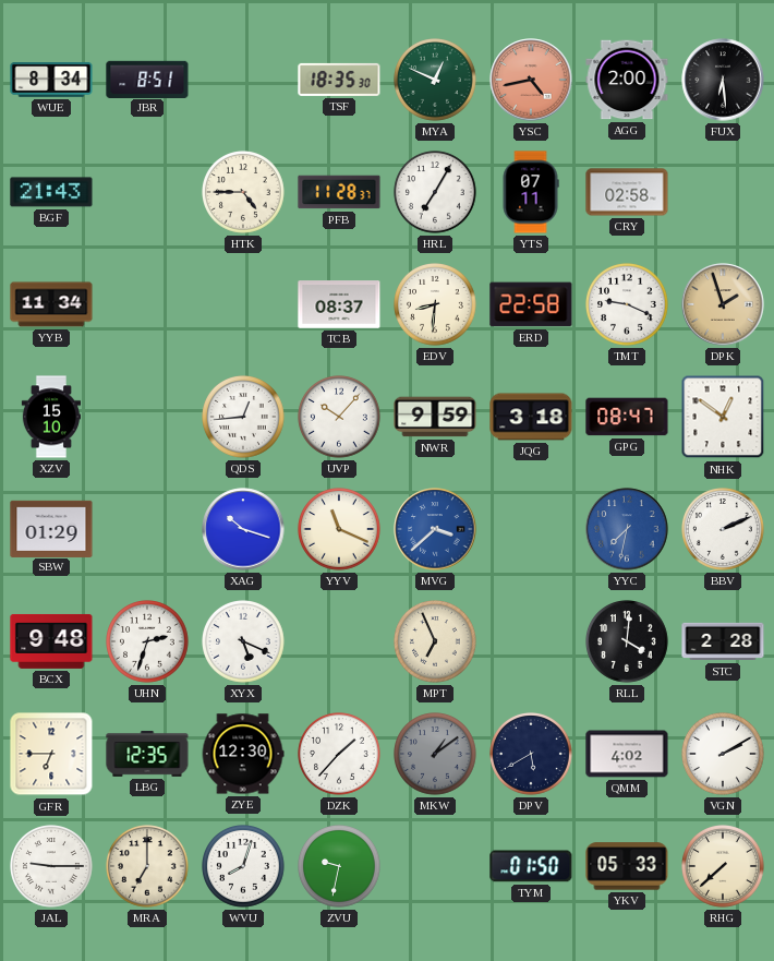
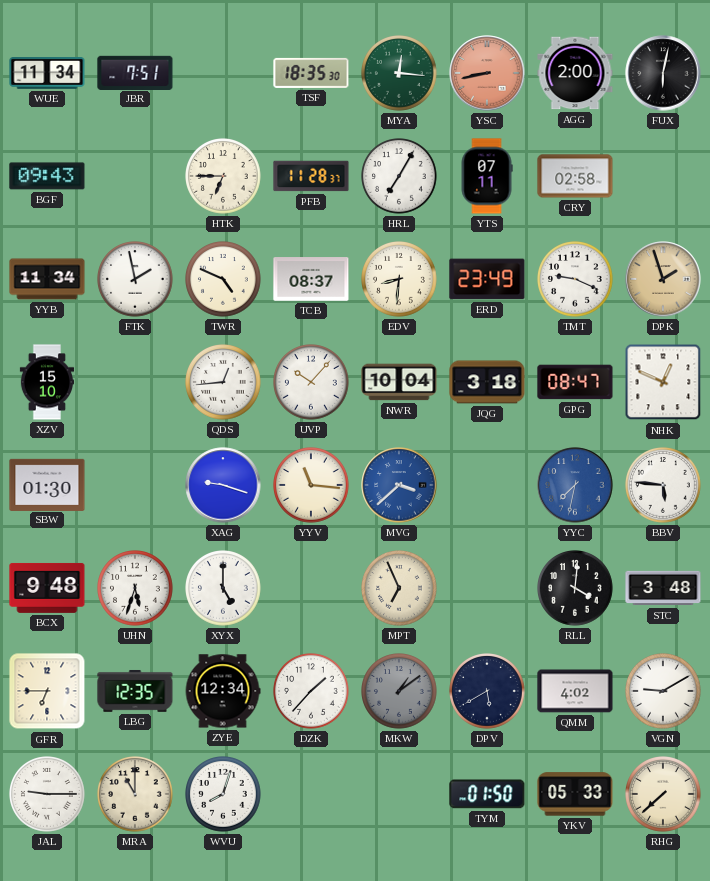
WUE: 8:34 -> 11:34 (47, 74)
JBR: 8:51 -> 7:51 (135, 72)
MYA: 12:49 -> 12:16 (400, 74)
YSC: 4:43 -> 8:43 (487, 73)
FUX: 6:29 -> 6:02 (663, 73)
BGF: 21:43 -> 09:43 (47, 176)
HTK: 4:45 -> 6:45 (224, 177)
FTK: none -> 1:58 (136, 280)
TWR: none -> 4:49 (224, 280)
ERD: 22:58 -> 23:49 (487, 279)
NWR: 9:59 -> 10:04 (399, 382)
NHK: 12:51 -> 12:49 (663, 382)
SBW: 01:29 -> 01:30 (47, 484)
XAG: 10:18 -> 9:18 (223, 485)
YYV: 11:19 -> 11:16 (312, 486)
BBV: 2:11 -> 5:46 (664, 486)
UHN: 2:33 -> 5:33 (136, 589)
XYX: 5:19 -> 5:00 (224, 589)
STC: 2:28 -> 3:48 (663, 588)
ZYE: 12:30 -> 12:34 (223, 691)
VGN: 2:10 -> 9:10 (664, 692)
MRA: 7:00 -> 11:00 (136, 795)
ZVU: 9:32 -> none (340, 867)
